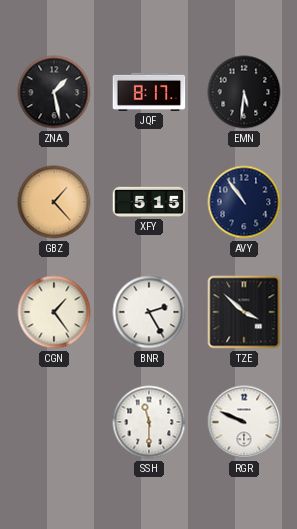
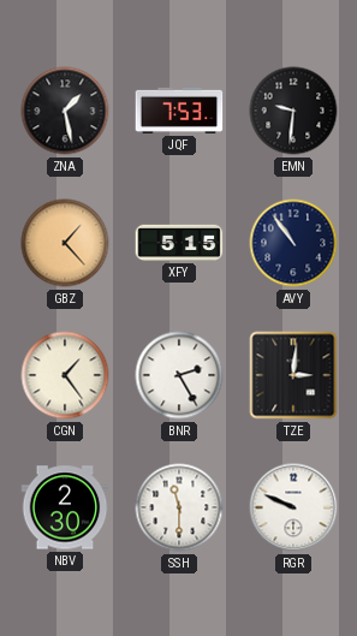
JQF: 8:17 -> 7:53 (179, 111)
EMN: 5:31 -> 9:31 (293, 111)
TZE: 3:52 -> 3:01 (293, 375)
NBV: none -> 2:30 (65, 507)
